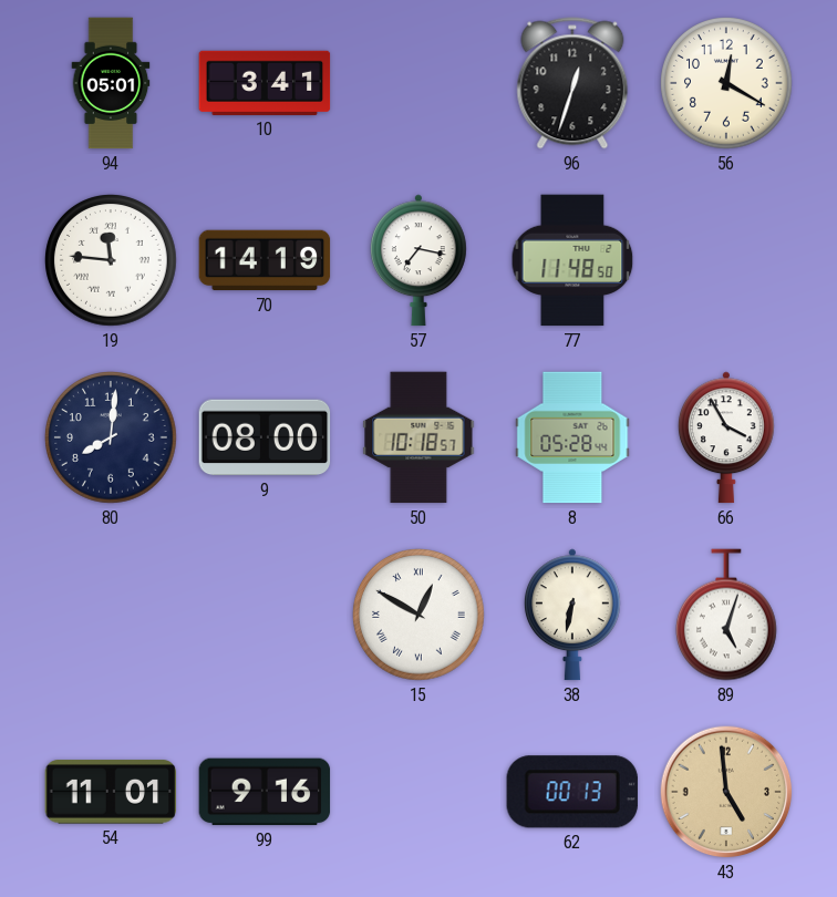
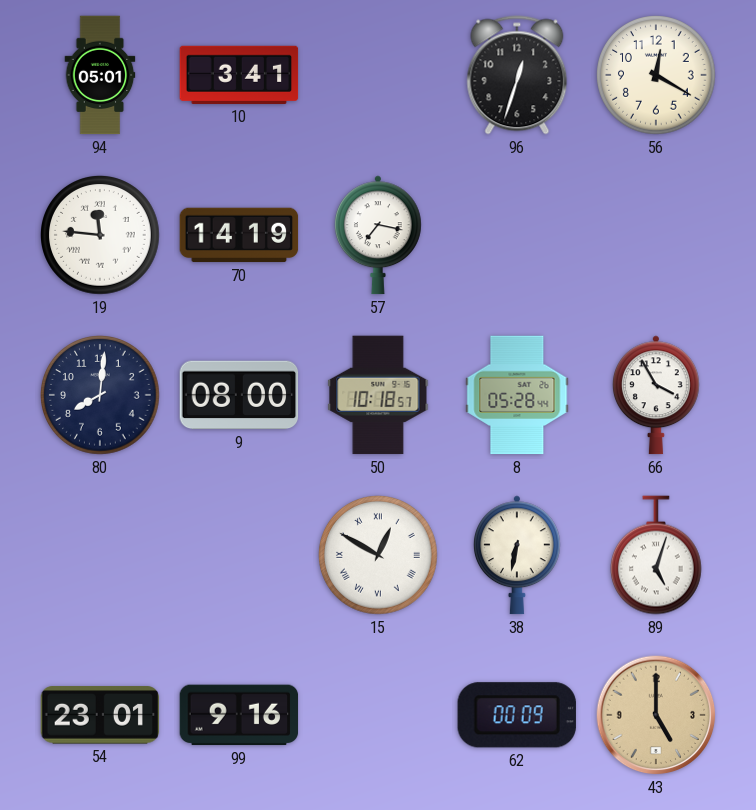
77: 11:48 -> none (572, 260)
54: 11:01 -> 23:01 (100, 715)
62: 00:13 -> 00:09 (517, 715)
43: 4:59 -> 5:00 (656, 715)
